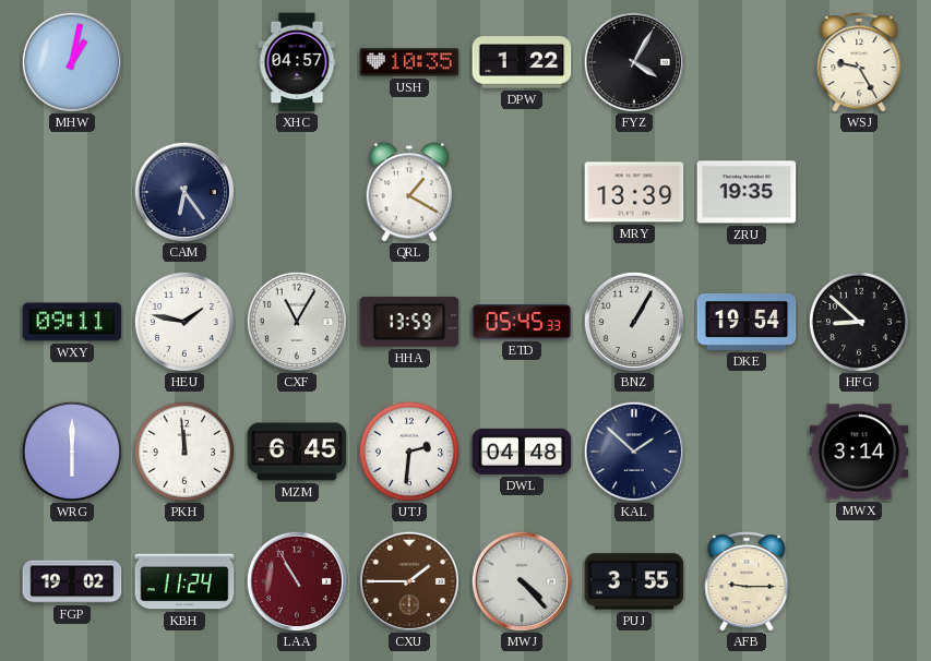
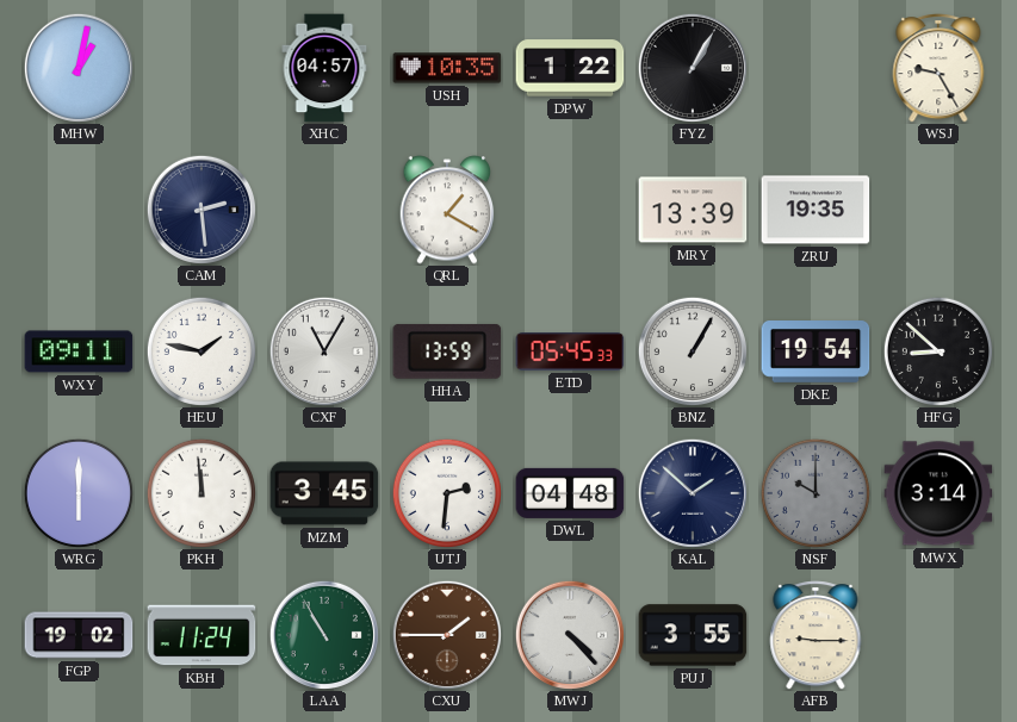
FYZ: 4:05 -> 1:05 (693, 68)
CAM: 6:24 -> 2:29 (201, 210)
MZM: 6:45 -> 3:45 (324, 493)
NSF: none -> 10:00 (816, 493)
LAA dial: burgundy -> green (324, 635)
